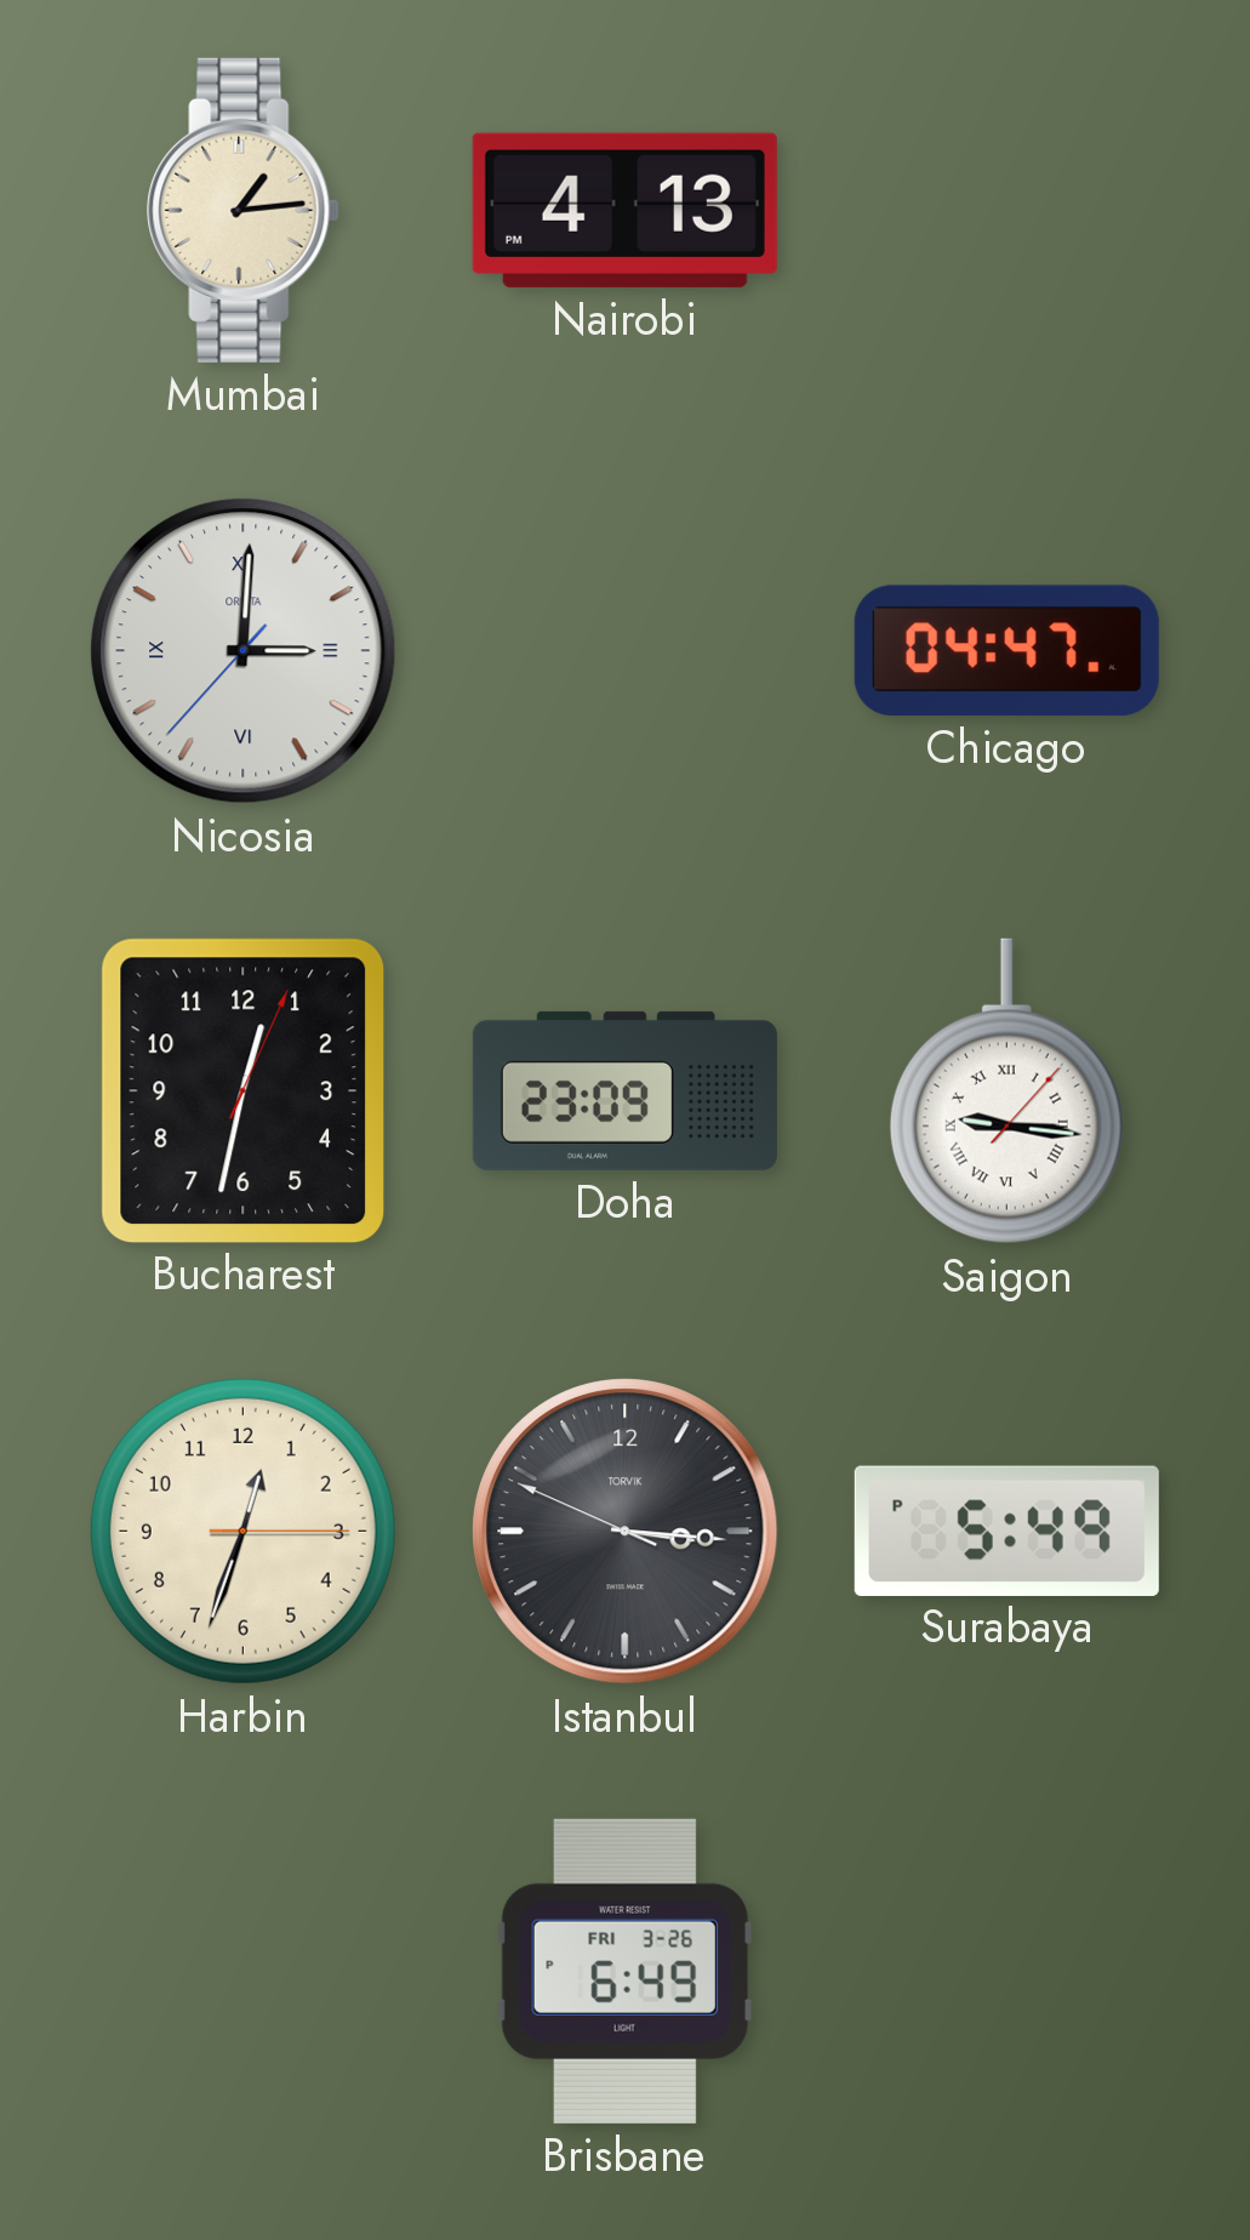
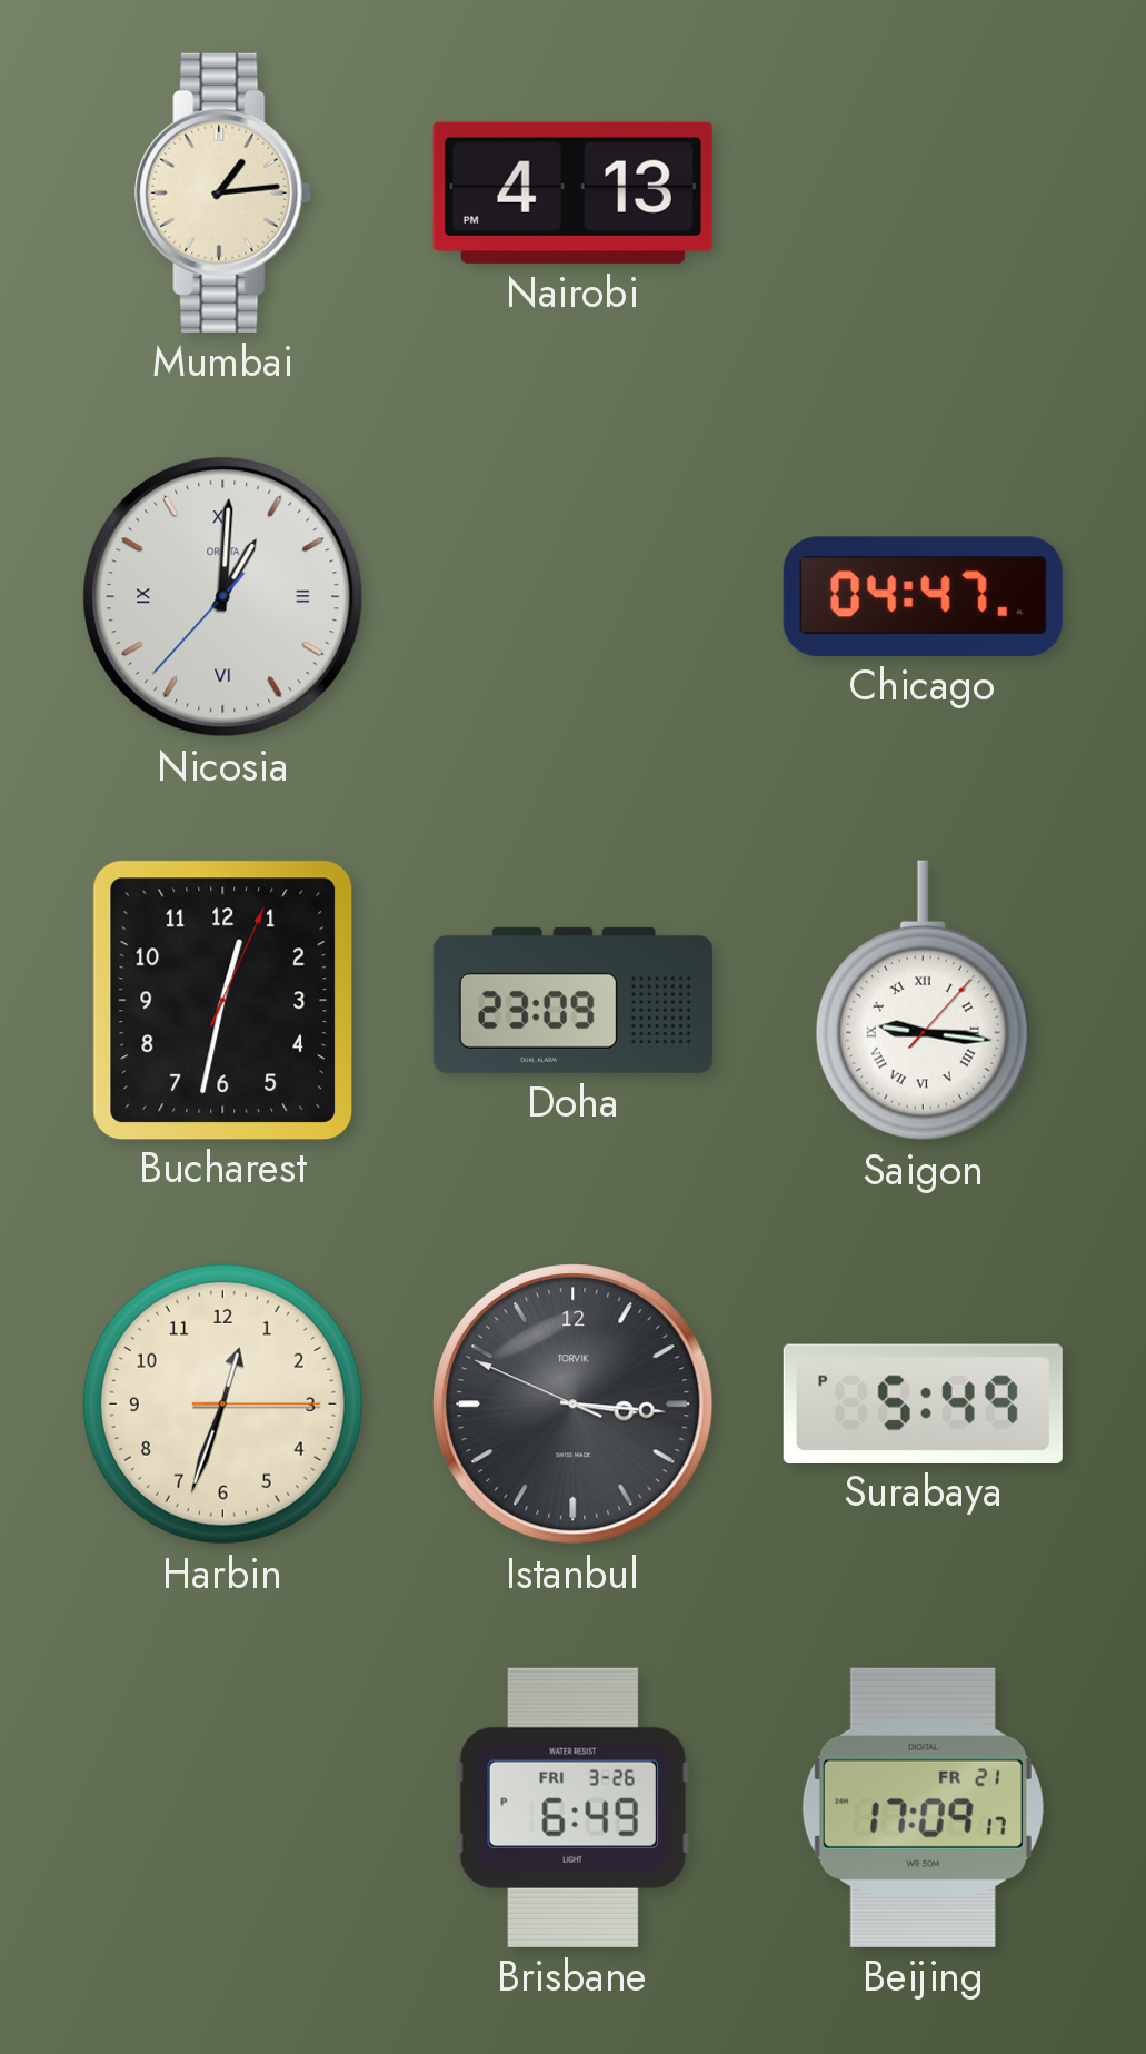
Nicosia: 3:00 -> 1:00 (223, 597)
Beijing: none -> 17:09 (923, 1807)
